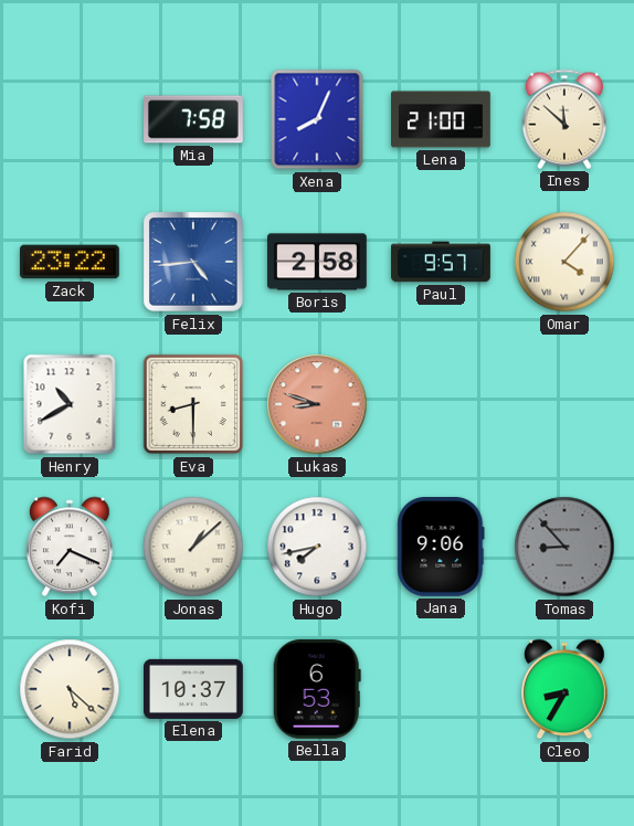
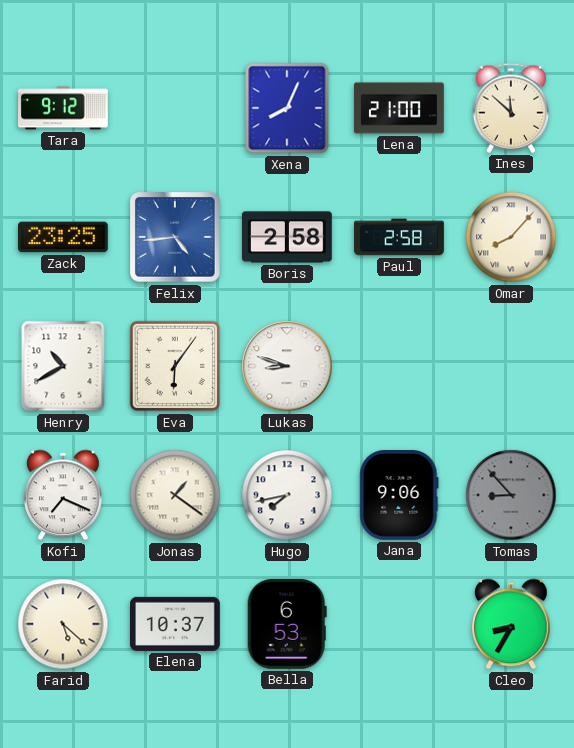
Tara: none -> 9:12 (64, 108)
Mia: 7:58 -> none (194, 119)
Zack: 23:22 -> 23:25 (64, 237)
Paul: 9:57 -> 2:58 (399, 237)
Omar: 4:07 -> 8:07 (511, 237)
Eva: 8:30 -> 6:06 (175, 366)
Lukas dial: salmon -> white (287, 366)
Jonas: 1:08 -> 1:21 (175, 495)
